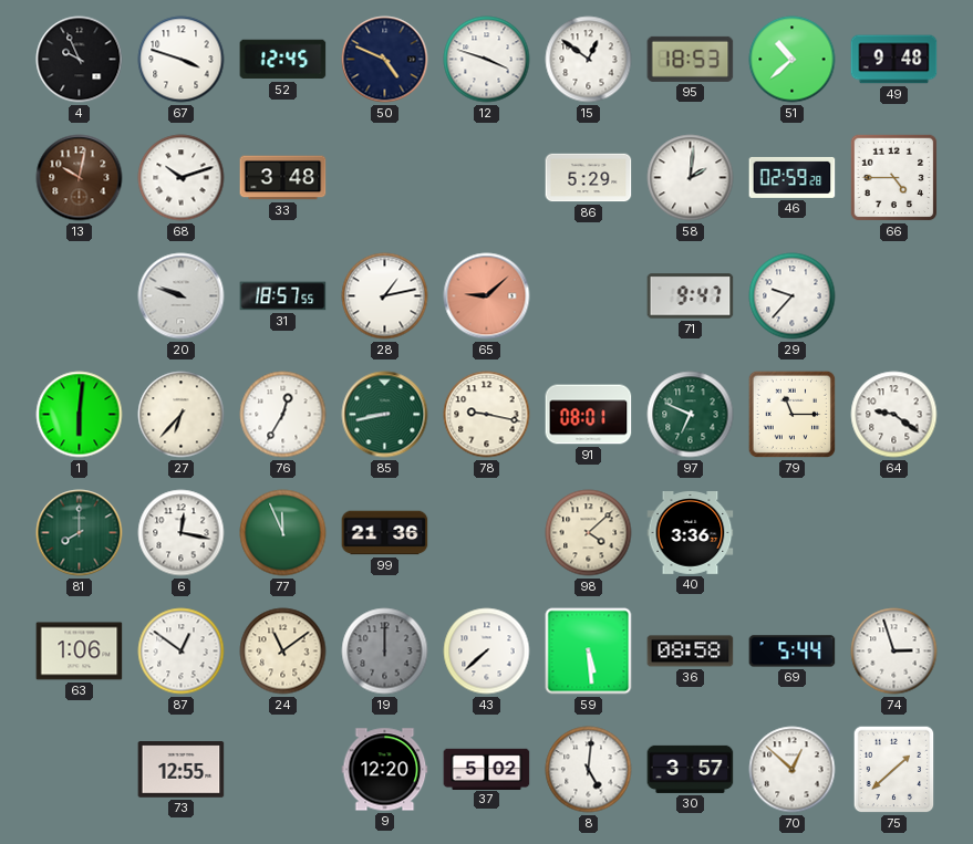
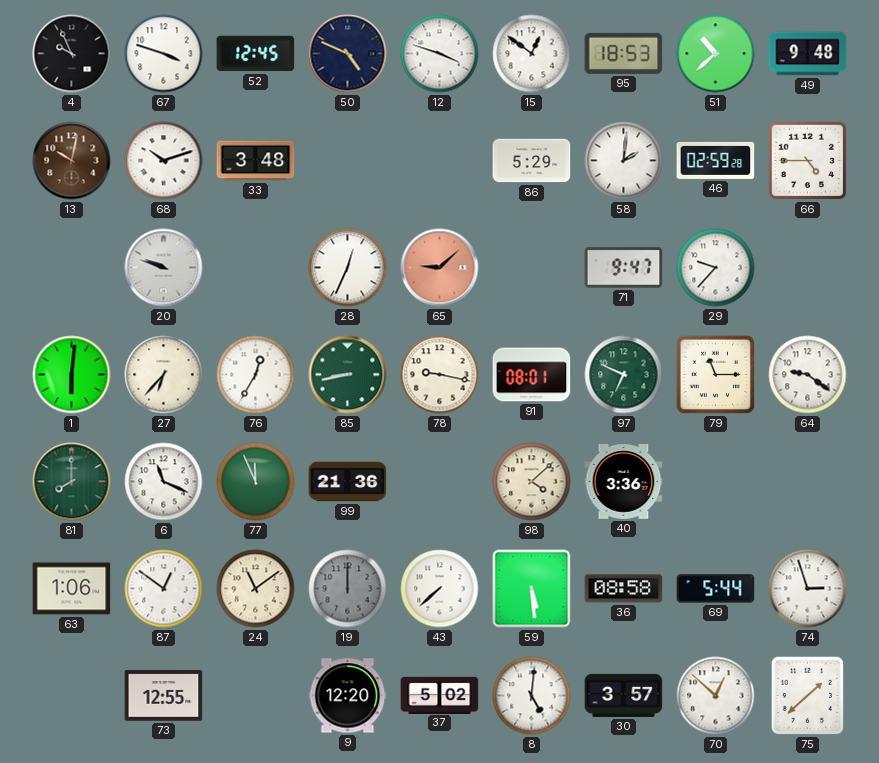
31: 18:57 -> none (283, 296)
28: 1:13 -> 12:34 (348, 268)
6: 12:17 -> 11:19 (164, 482)
